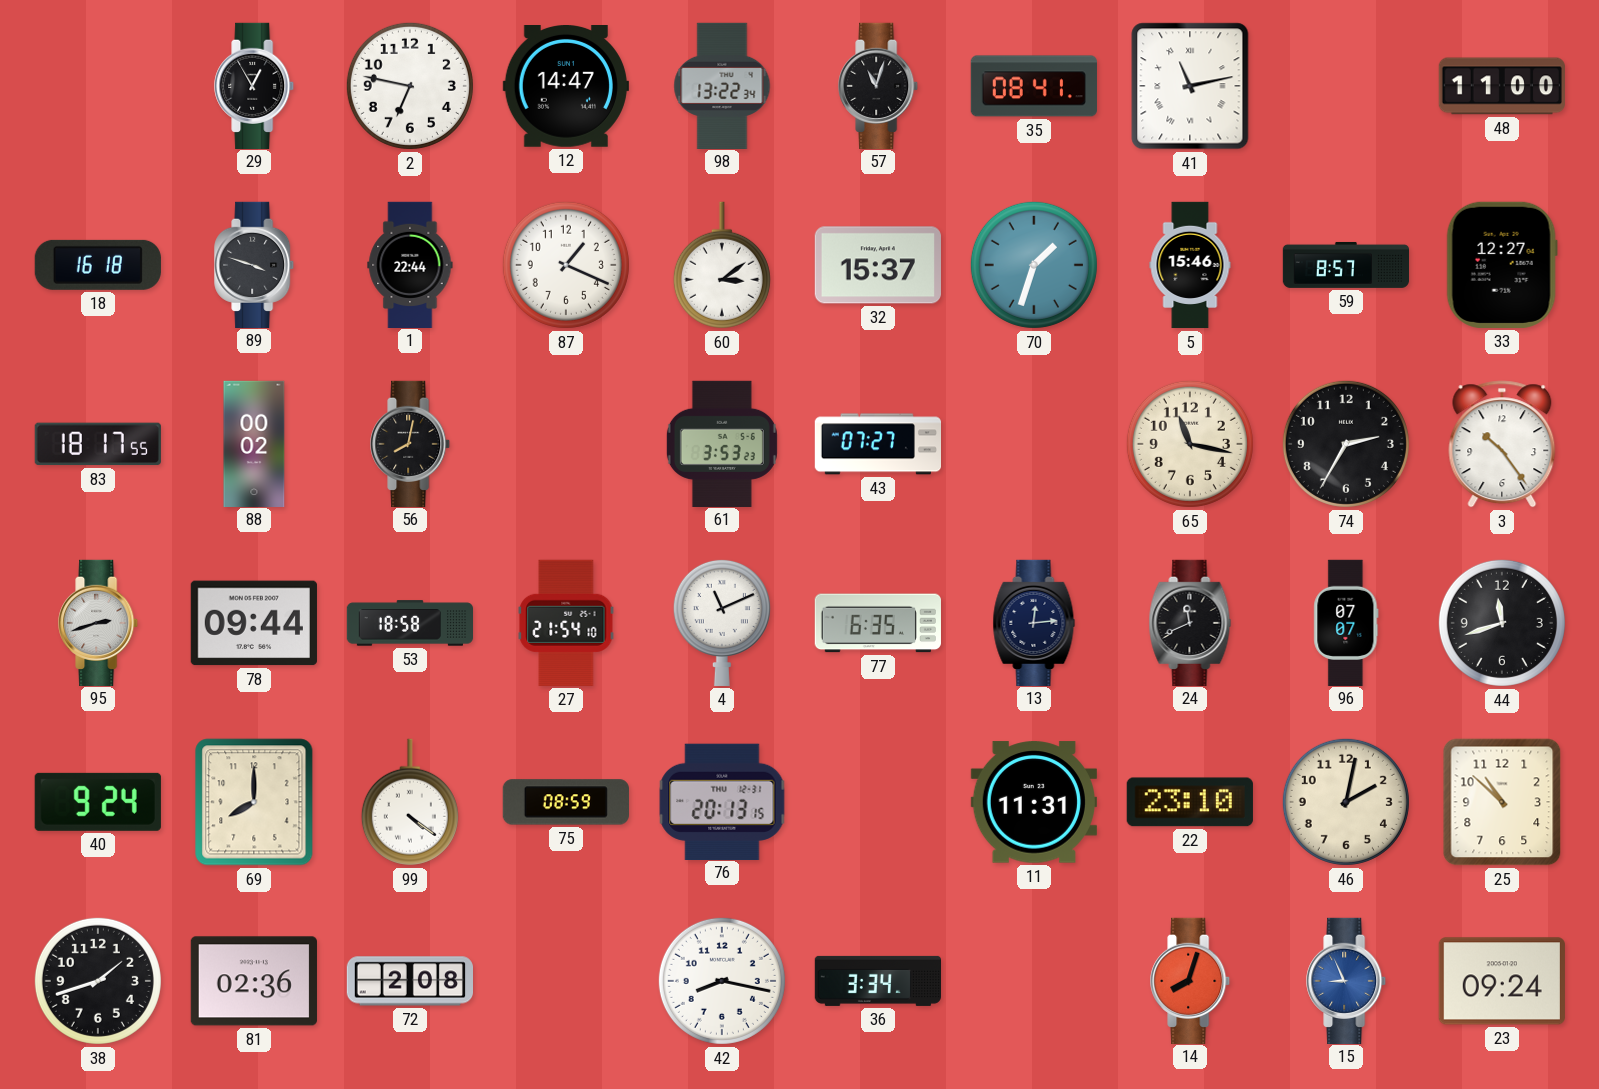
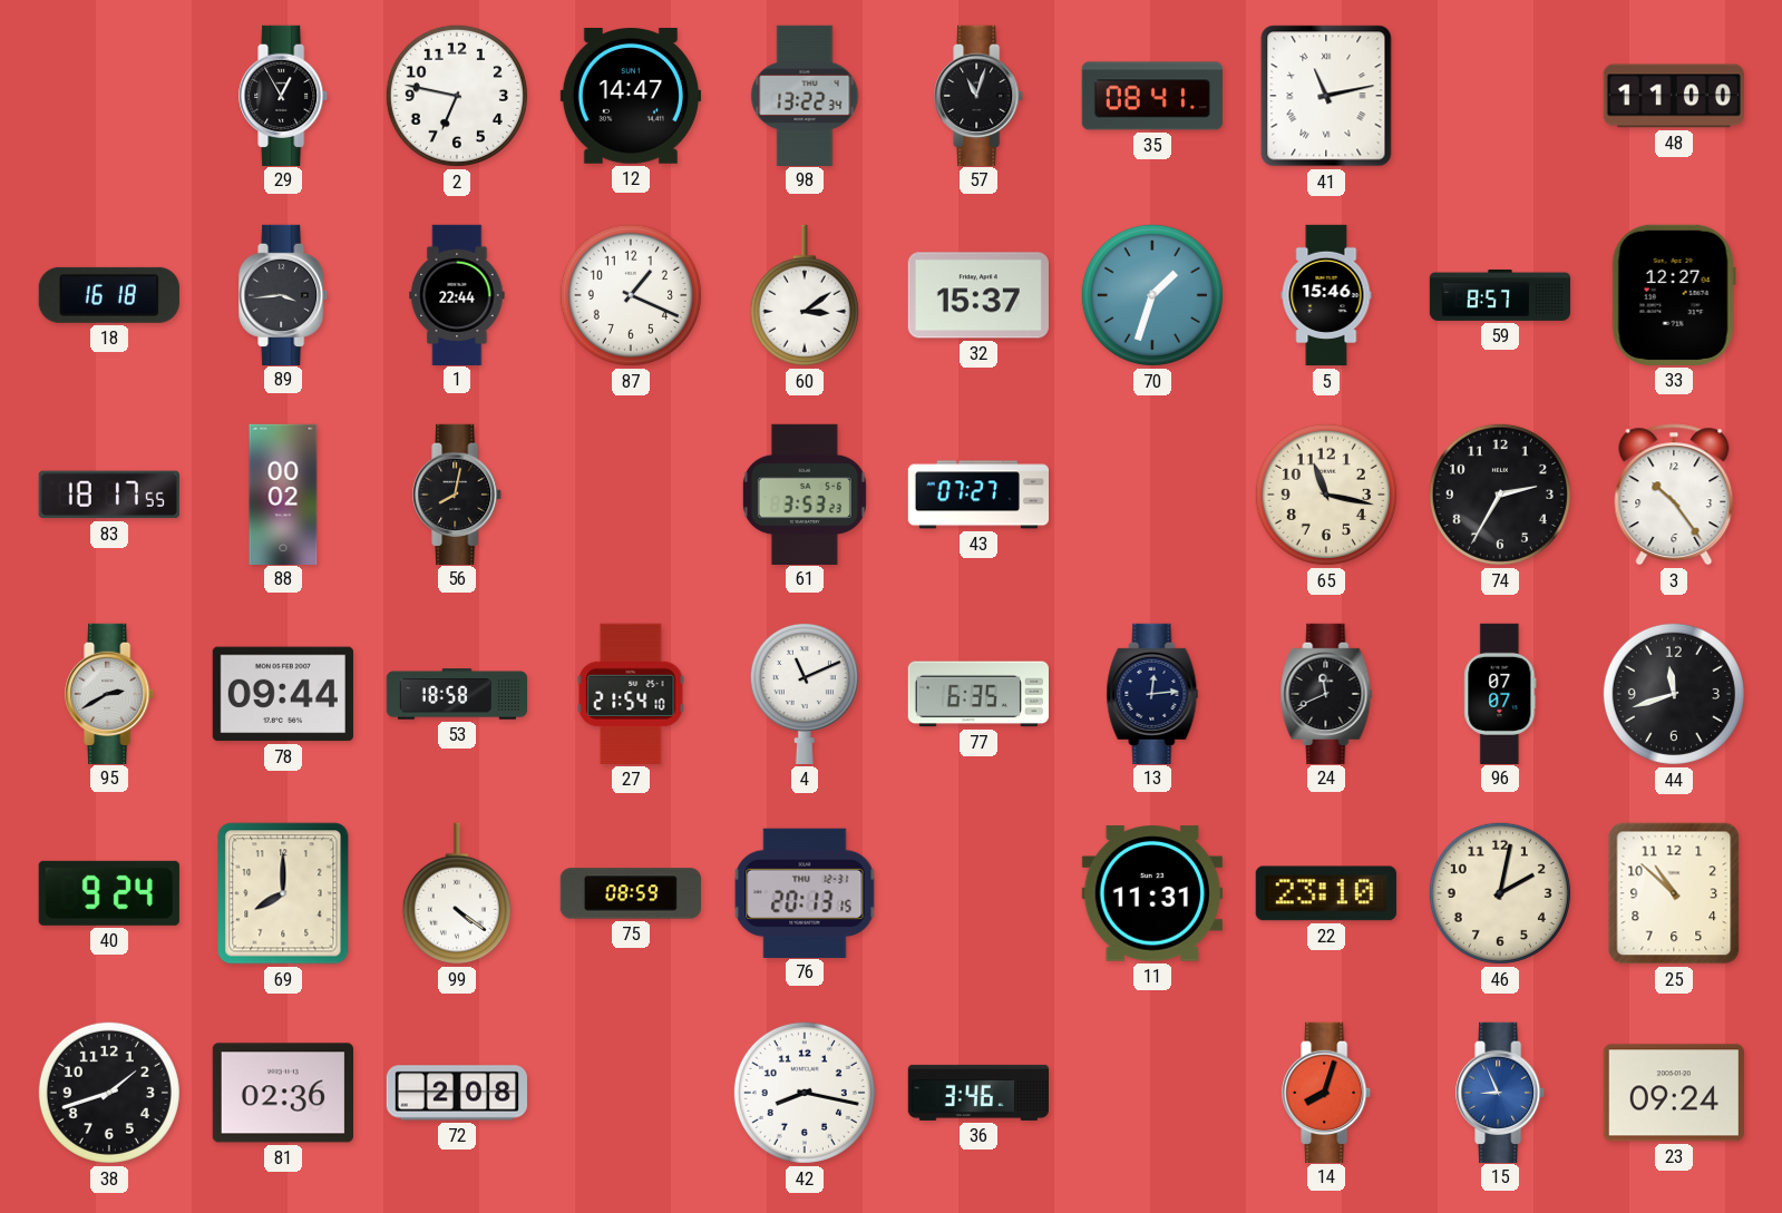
89: 3:48 -> 3:44 (284, 294)
95: 2:42 -> 2:40 (110, 693)
36: 3:34 -> 3:46 (978, 1093)
